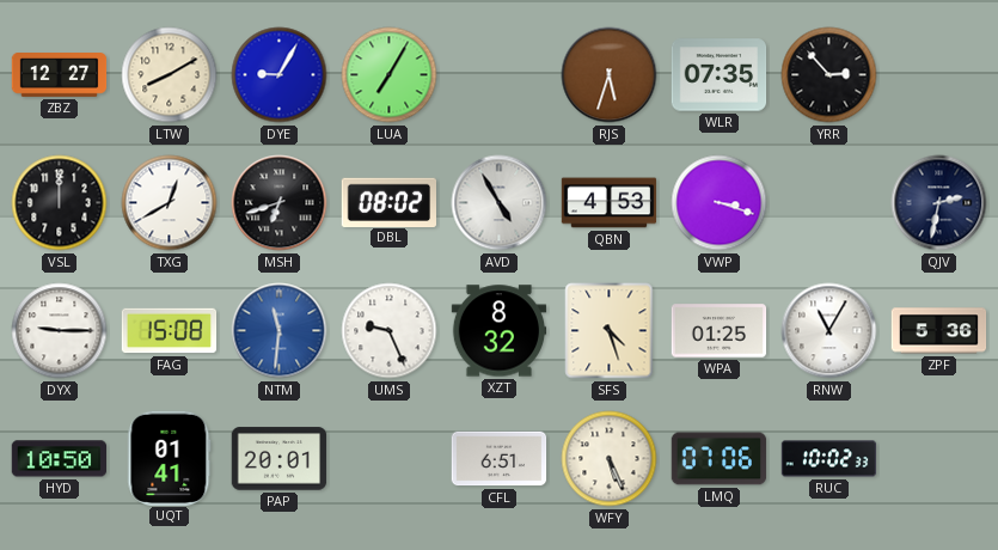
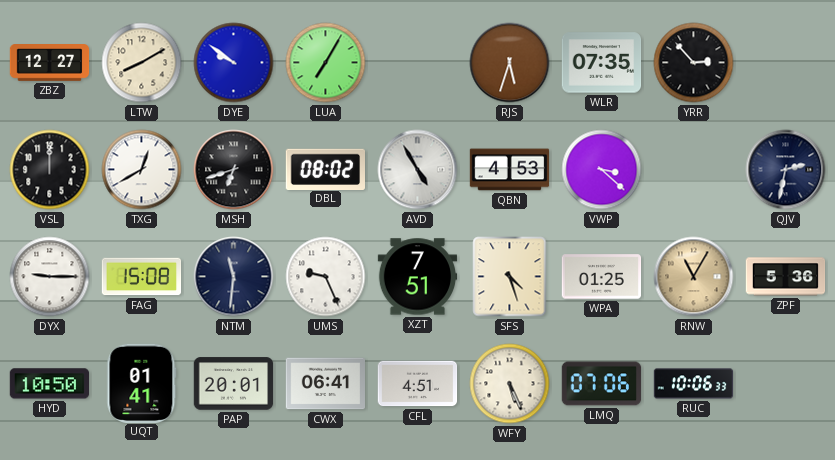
DYE: 9:05 -> 9:51 (234, 63)
VWP: 3:18 -> 3:22 (602, 170)
NTM dial: blue -> navy (234, 277)
XZT: 8:32 -> 7:51 (418, 277)
RNW dial: white -> champagne (694, 277)
CWX: none -> 06:41 (326, 384)
CFL: 6:51 -> 4:51 (418, 384)
RUC: 10:02 -> 10:06 (694, 384)
